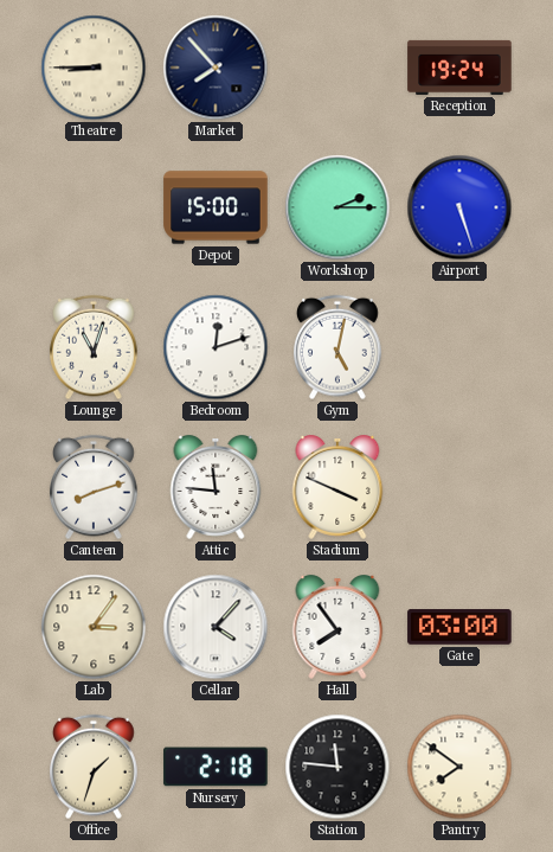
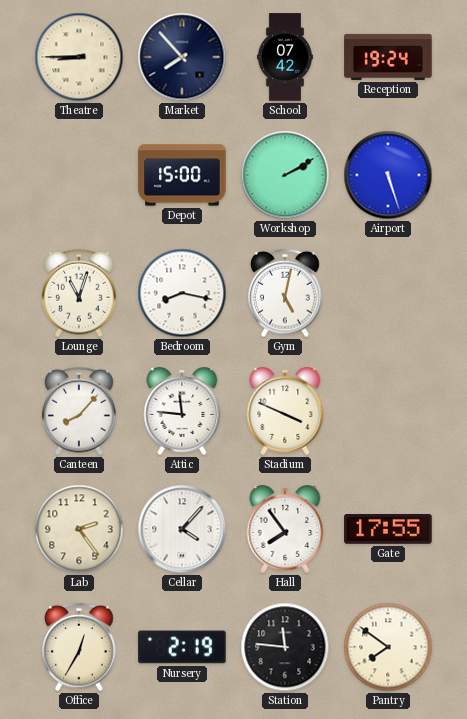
School: none -> 07:42 (285, 57)
Workshop: 2:15 -> 2:10 (285, 175)
Bedroom: 12:12 -> 8:17 (182, 293)
Canteen: 8:12 -> 8:07 (80, 411)
Lab: 3:06 -> 2:24 (79, 529)
Gate: 03:00 -> 17:55 (388, 530)
Office: 1:33 -> 12:35 (80, 647)
Nursery: 2:18 -> 2:19 (182, 647)
